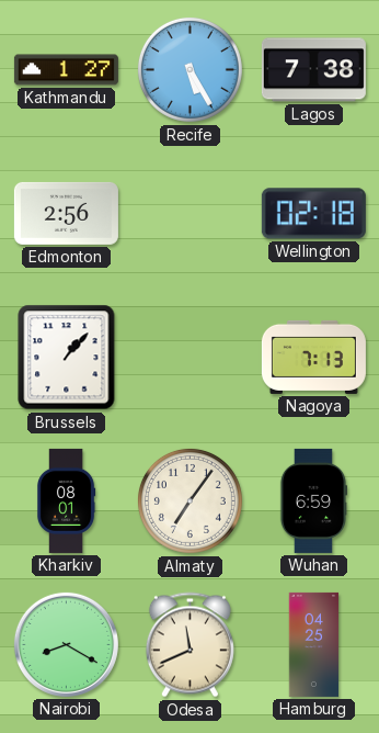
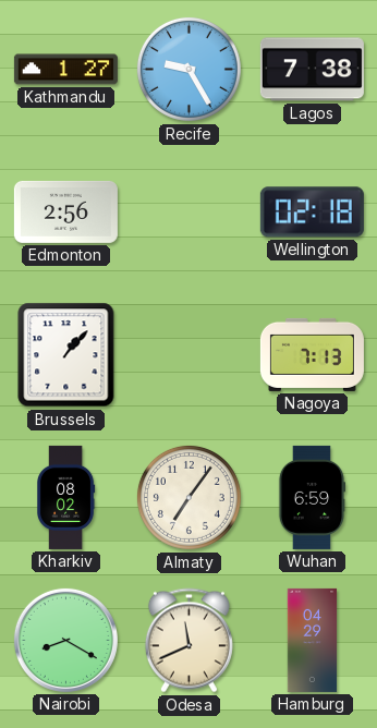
Recife: 5:25 -> 9:25 (188, 69)
Kharkiv: 08:01 -> 08:02 (65, 497)
Hamburg: 04:25 -> 04:29 (313, 640)
